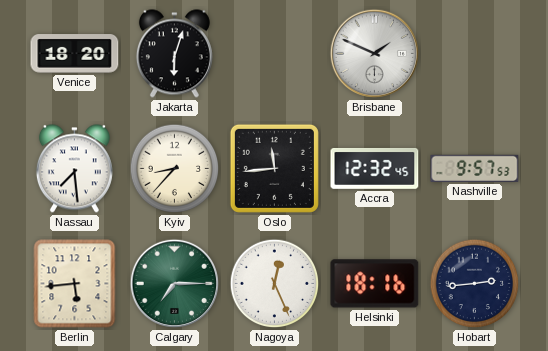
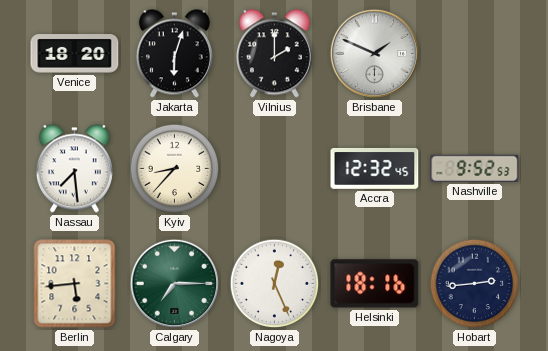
Vilnius: none -> 2:00 (274, 54)
Oslo: 11:44 -> none (274, 168)
Nashville: 9:57 -> 9:52 (475, 168)
